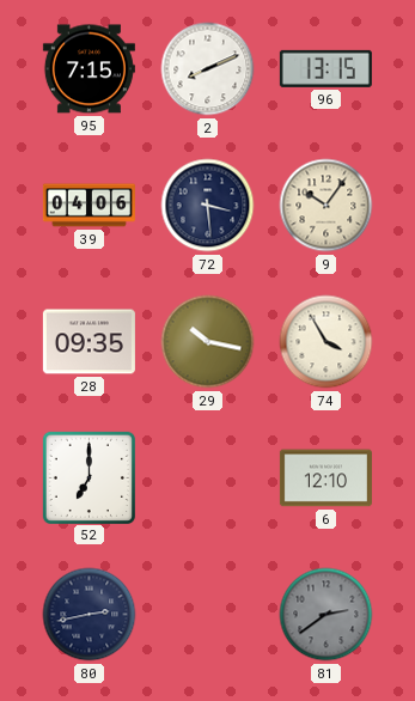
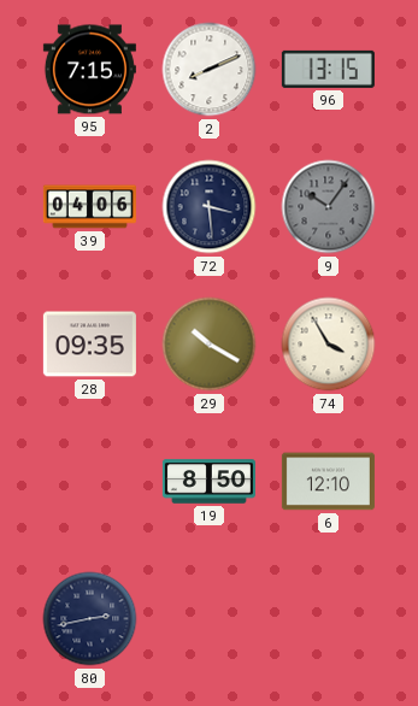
9 dial: cream -> grey (329, 207)
29: 10:17 -> 10:20 (210, 345)
52: 7:00 -> none (89, 477)
19: none -> 8:50 (208, 482)
81: 2:39 -> none (326, 615)
